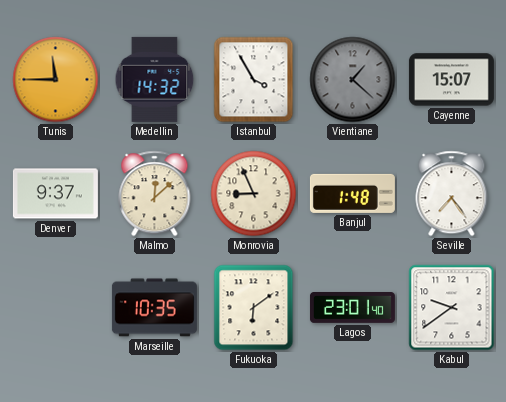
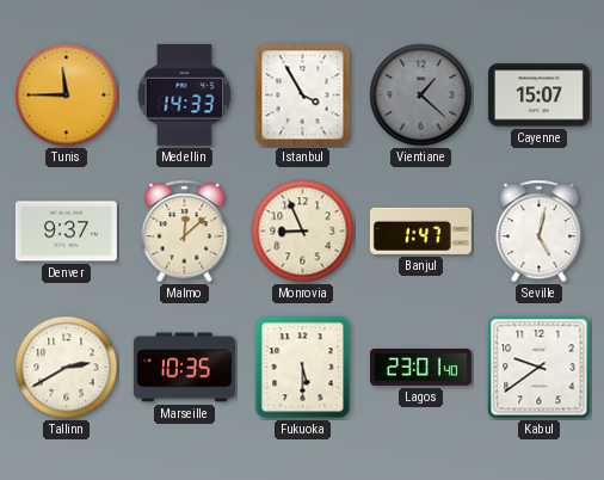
Medellin: 14:32 -> 14:33 (185, 94)
Banjul: 1:48 -> 1:47 (420, 230)
Seville: 7:24 -> 5:02 (540, 232)
Tallinn: none -> 2:40 (67, 368)
Fukuoka: 6:09 -> 5:30 (303, 368)
